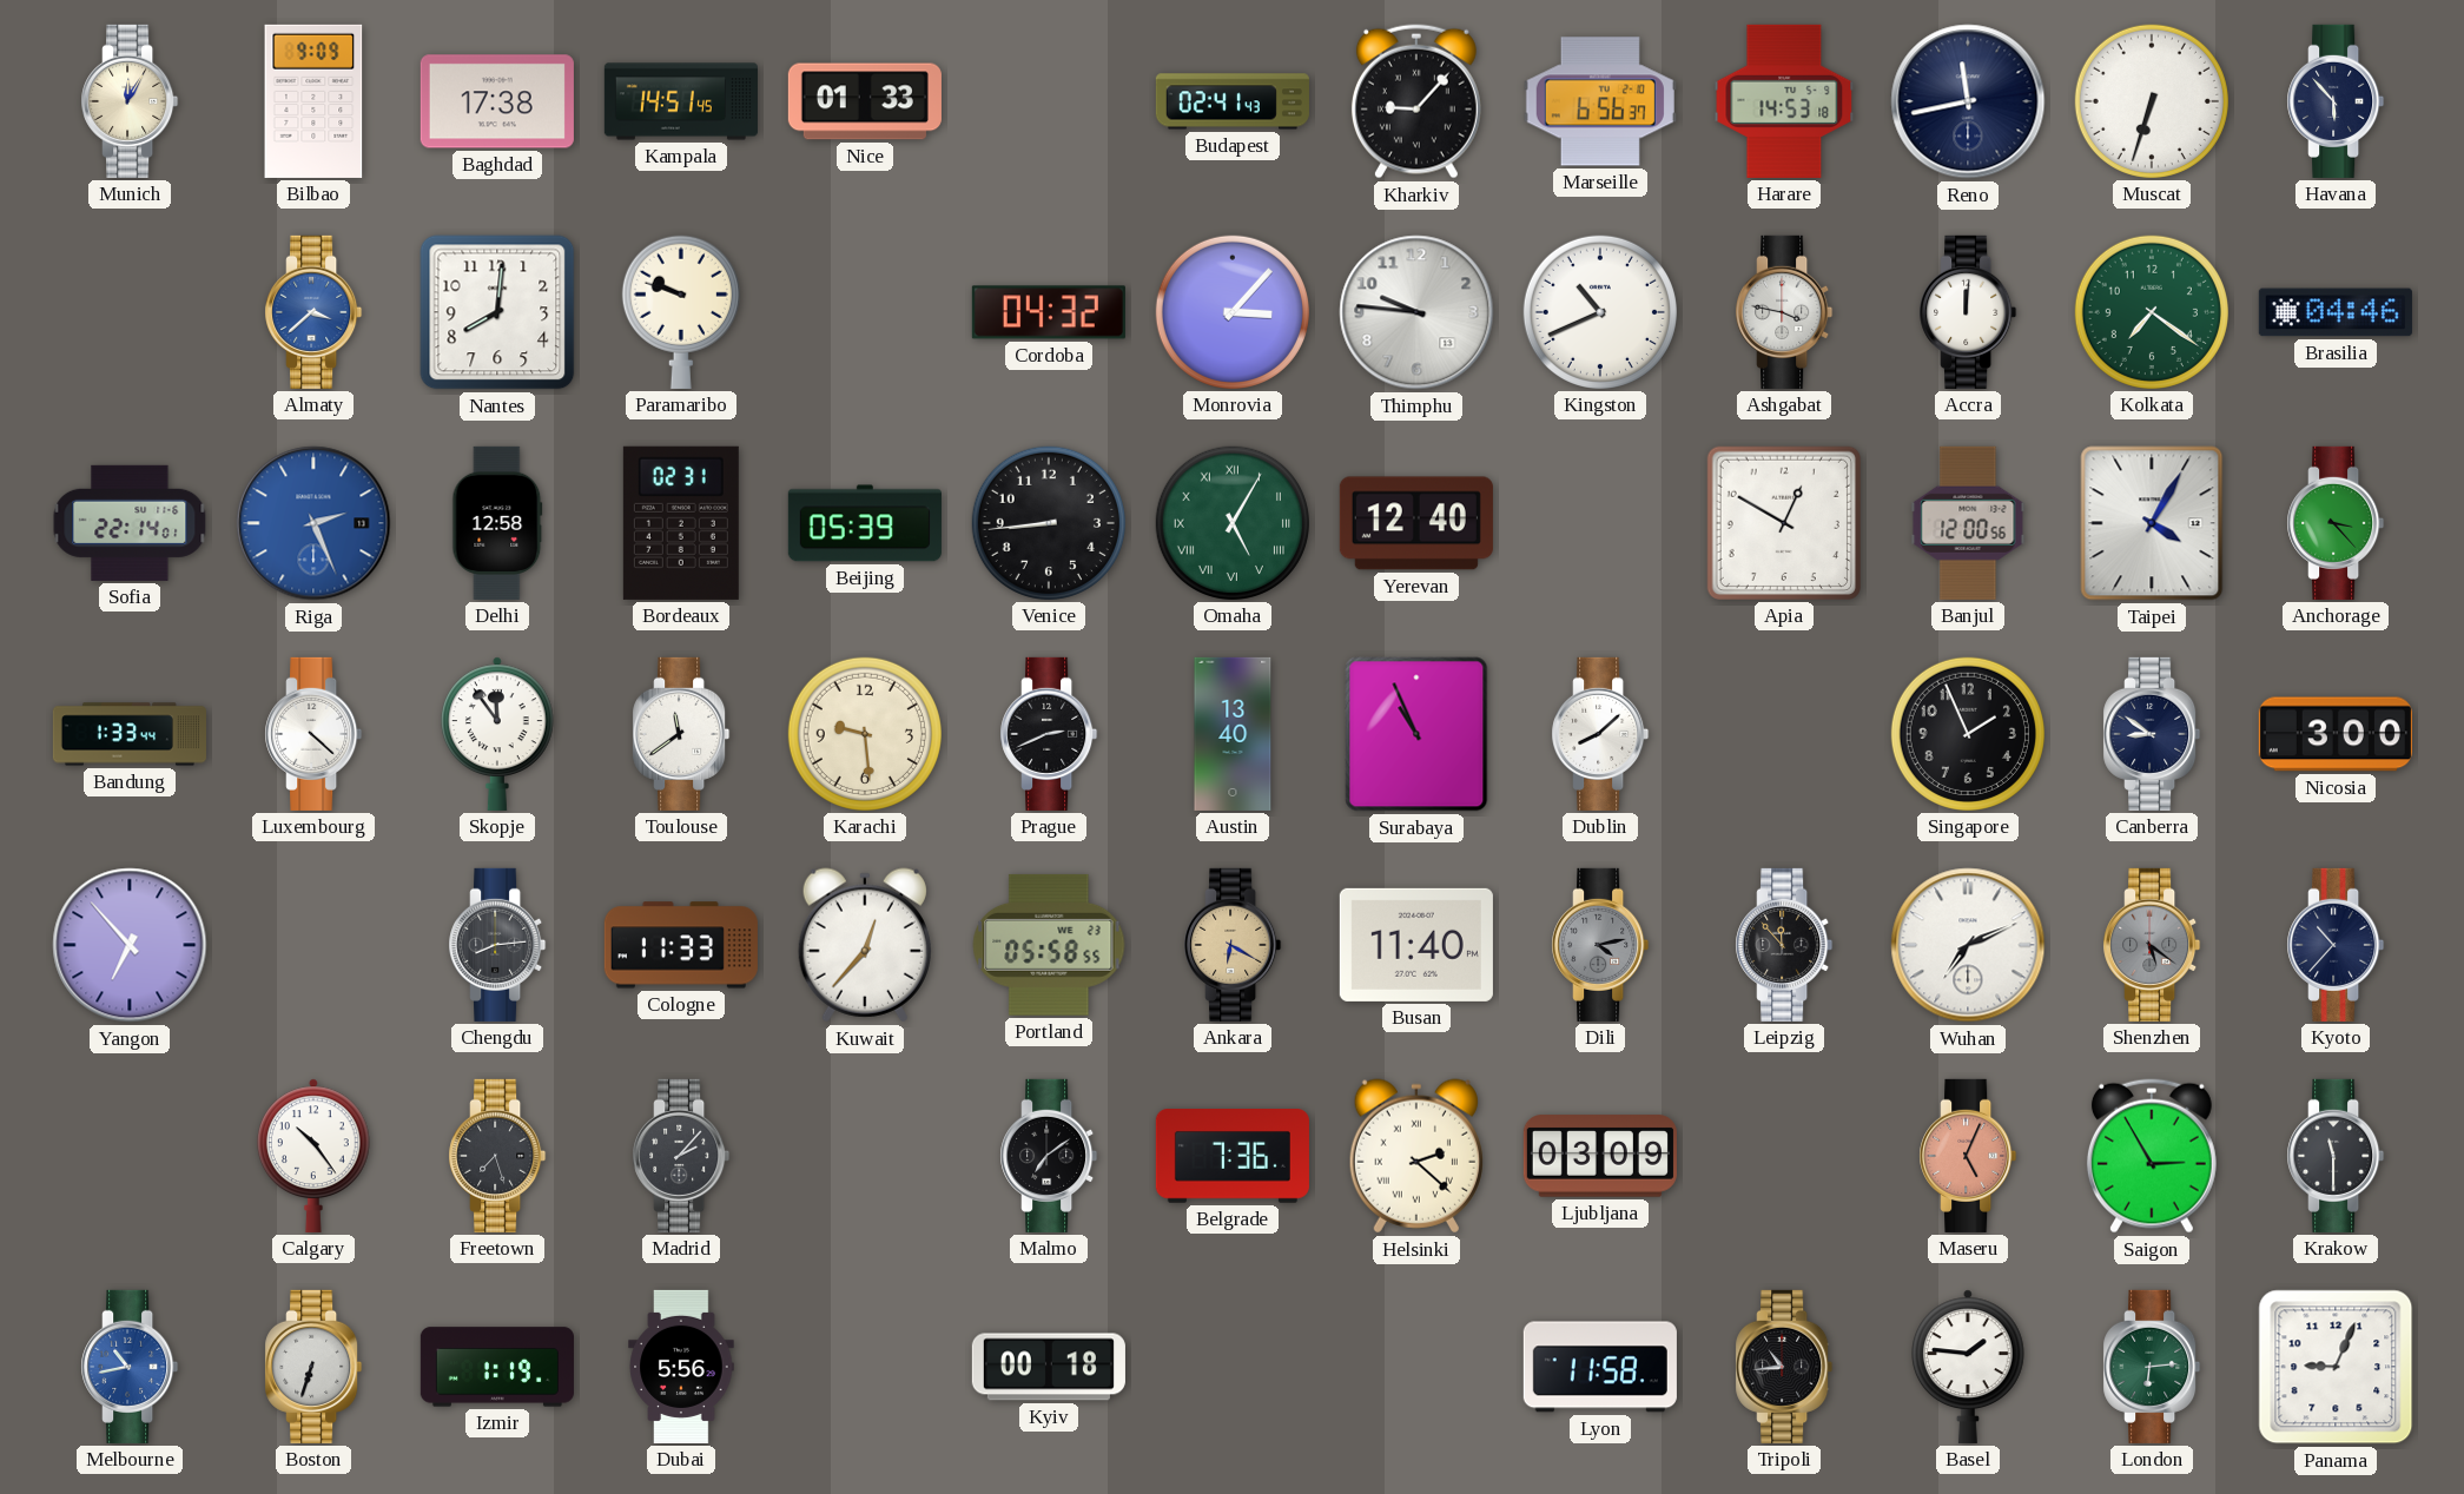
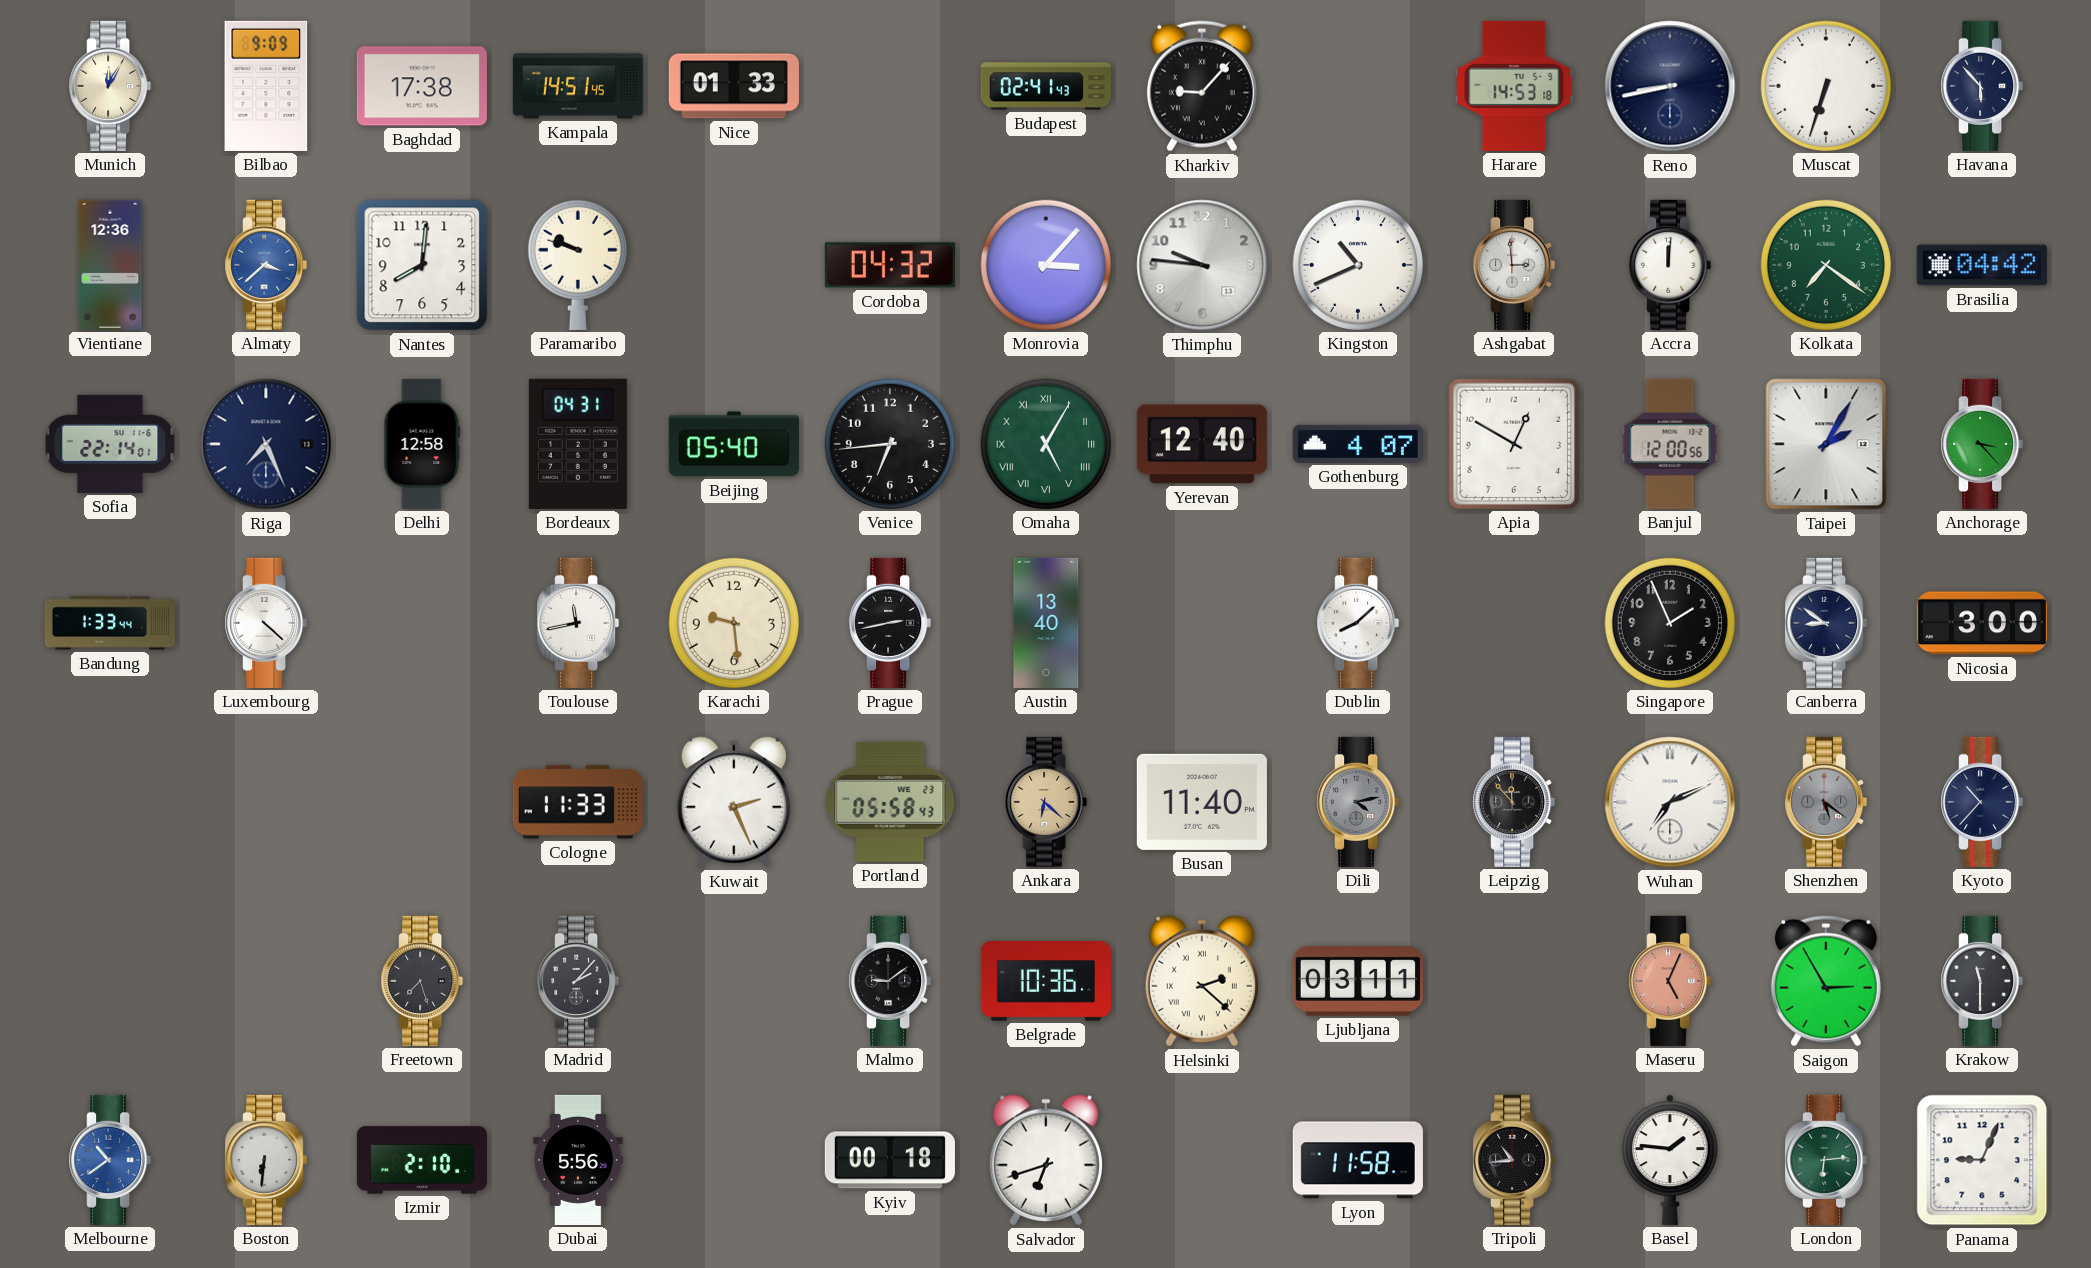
Marseille: 6:56 -> none (1600, 101)
Reno: 11:43 -> 8:43 (1670, 86)
Vientiane: none -> 12:36 (110, 265)
Ashgabat: 3:47 -> 2:59 (1514, 265)
Brasilia: 04:46 -> 04:42 (1982, 265)
Riga: 2:26 -> 7:26 (266, 444)
Riga dial: blue -> navy (266, 444)
Bordeaux: 02:31 -> 04:31 (578, 444)
Beijing: 05:39 -> 05:40 (734, 444)
Venice: 8:44 -> 6:44 (890, 444)
Gothenburg: none -> 4:07 (1358, 444)
Taipei: 4:05 -> 2:05 (1826, 444)
Skopje: 11:54 -> none (498, 734)
Toulouse: 11:39 -> 11:43 (578, 623)
Prague: 2:41 -> 2:43 (890, 623)
Surabaya: 10:56 -> none (1416, 734)
Yangon: 6:53 -> none (130, 945)
Chengdu: 8:14 -> none (497, 945)
Kuwait: 12:37 -> 2:26 (734, 802)
Portland: 05:58:55 -> 05:58:43 (890, 802)
Ankara: 6:20 -> 6:22 (1046, 802)
Calgary: 10:24 -> none (315, 1156)
Malmo: 7:09 -> 9:09 (890, 981)
Belgrade: 7:36 -> 10:36 (1046, 982)
Ljubljana: 03:09 -> 03:11 (1358, 981)
Melbourne: 10:43 -> 10:39 (110, 1160)
Boston: 6:33 -> 6:31 (266, 1160)
Izmir: 1:19 -> 2:10 (422, 1160)
Salvador: none -> 6:42 (1046, 1160)
